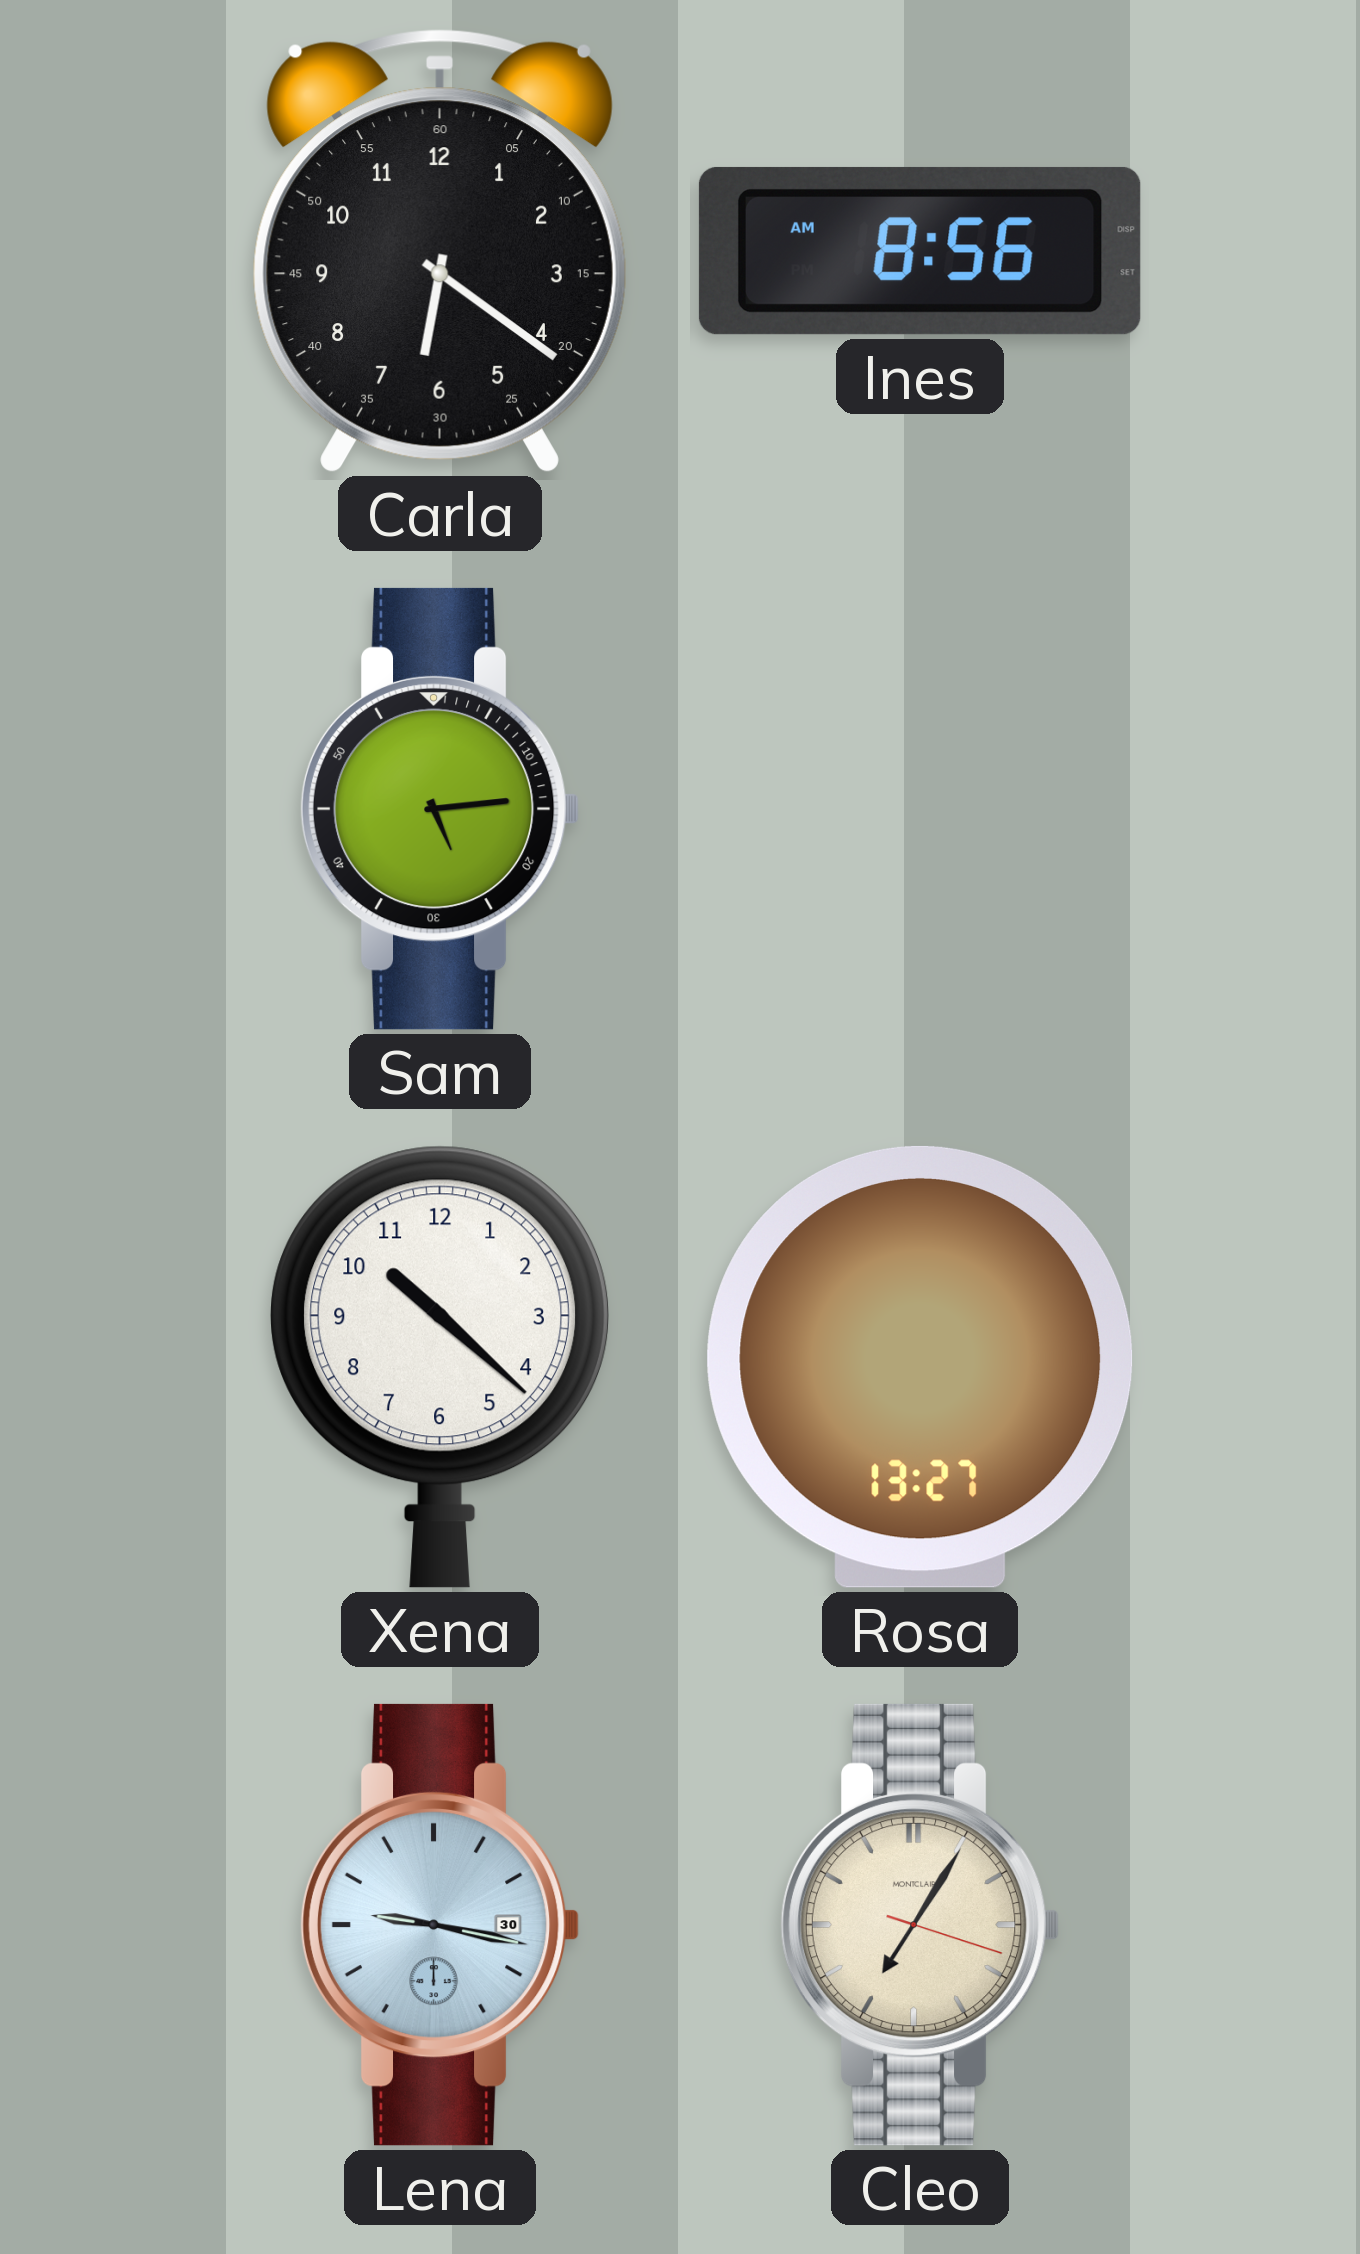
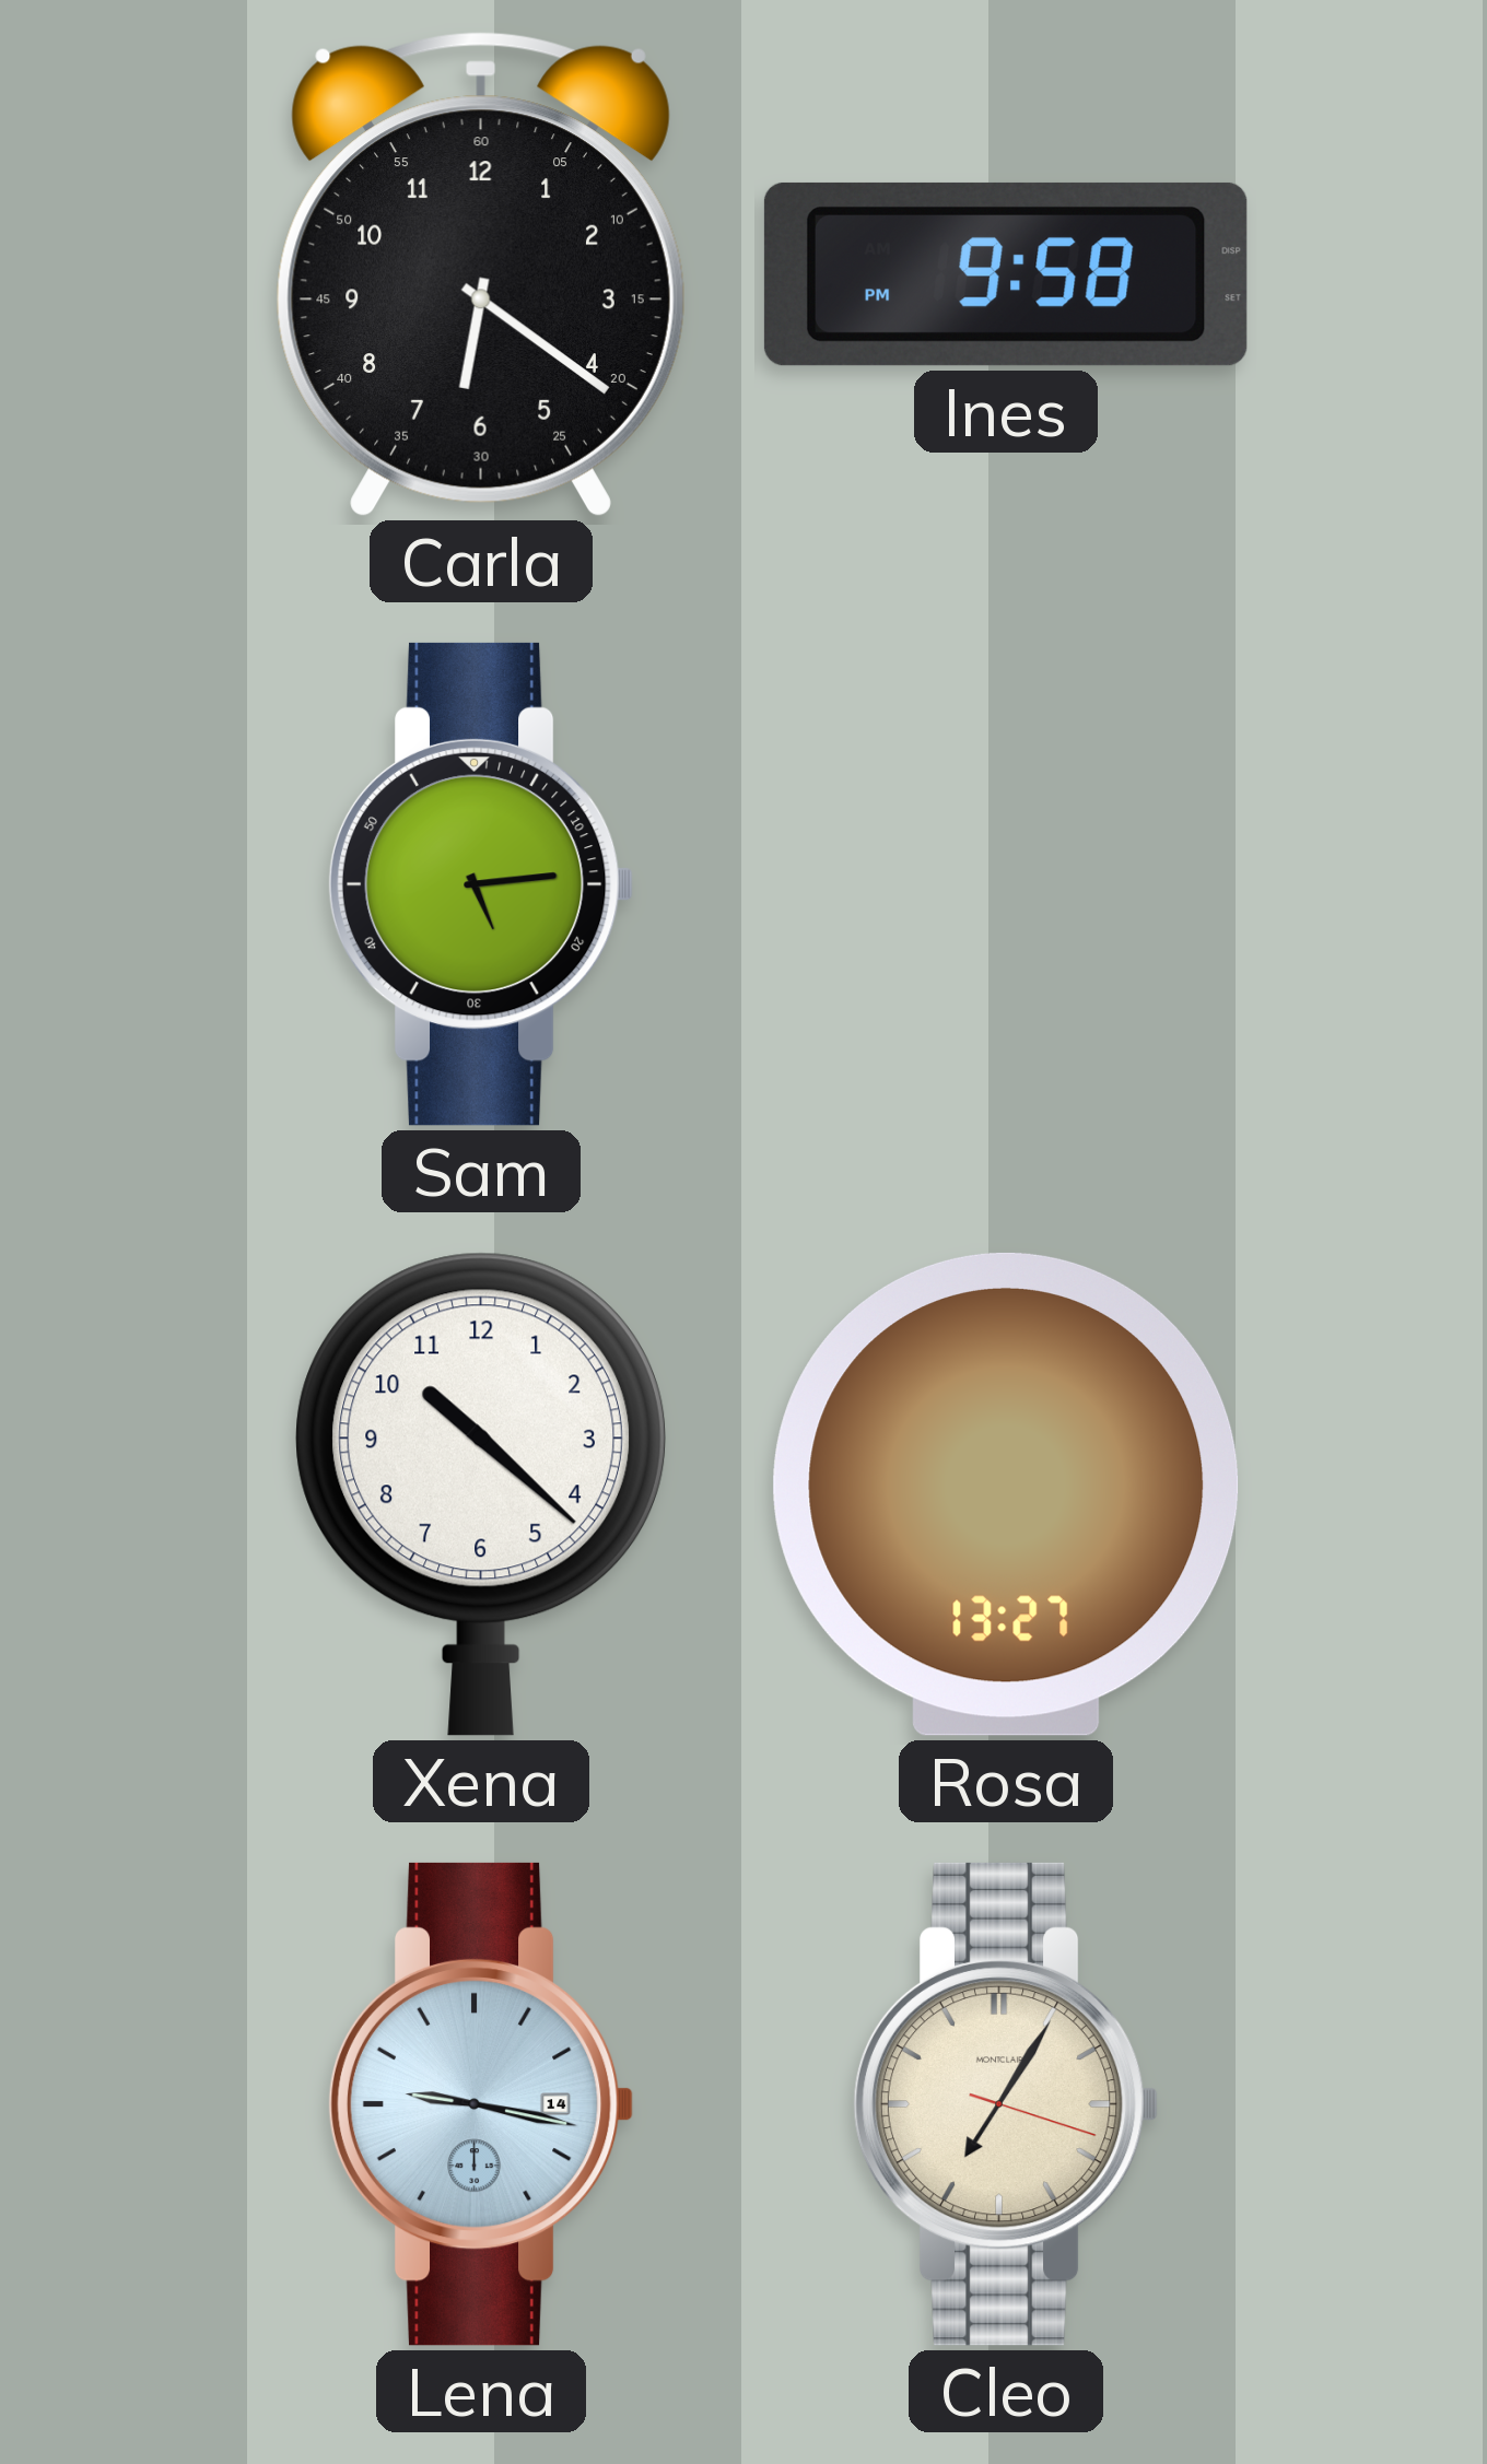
Ines: 8:56 -> 9:58 (1006, 274)
Lena date: 30 -> 14 (481, 2104)
